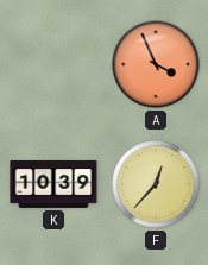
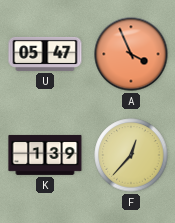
U: none -> 05:47 (45, 54)
K: 10:39 -> 1:39 (45, 155)
